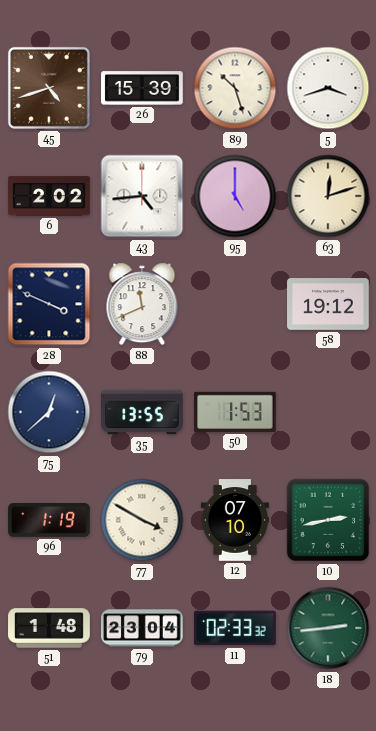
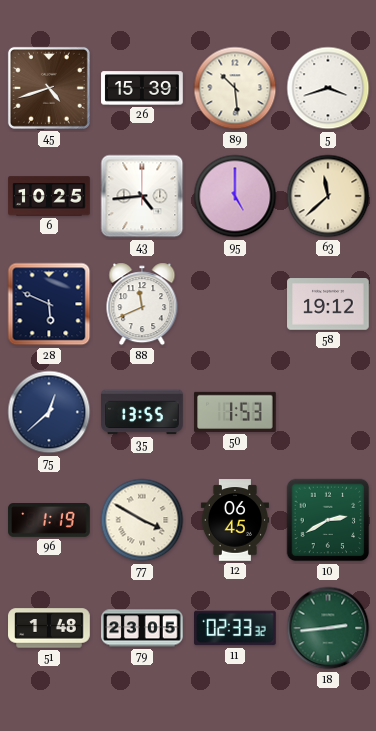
89: 10:27 -> 10:29 (235, 88)
6: 2:02 -> 10:25 (49, 196)
63: 12:12 -> 11:38 (328, 196)
28: 3:49 -> 5:49 (49, 304)
12: 07:10 -> 06:45 (235, 520)
10: 2:43 -> 2:40 (328, 520)
79: 23:04 -> 23:05 (142, 628)
